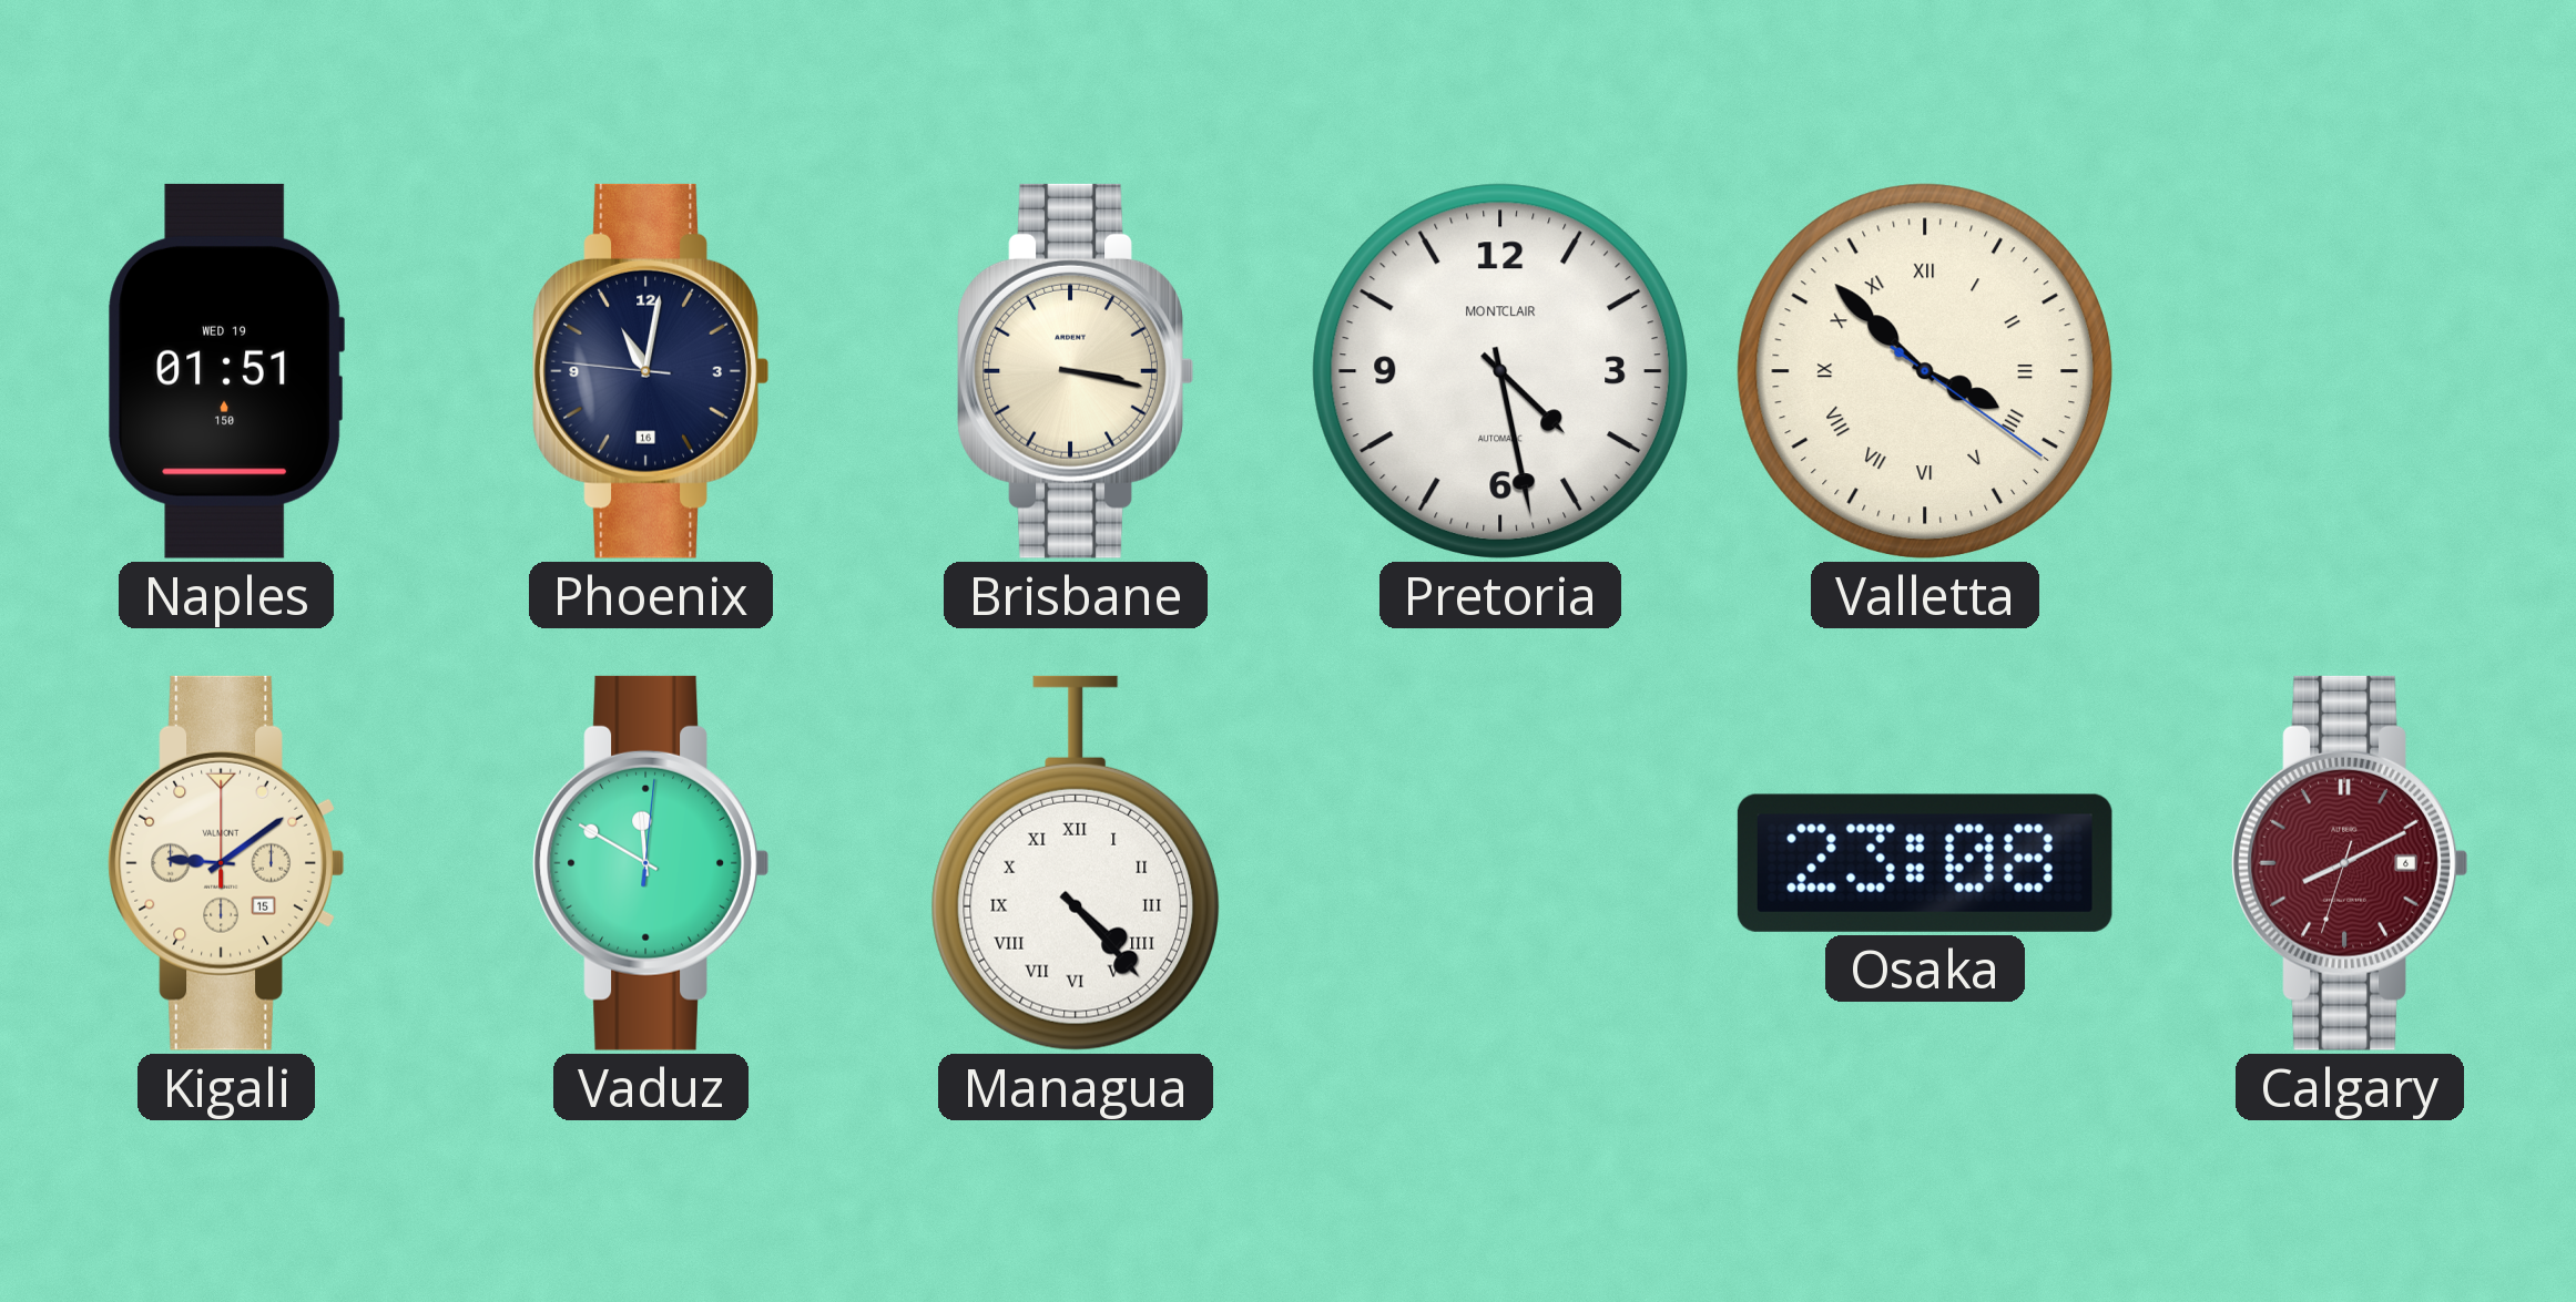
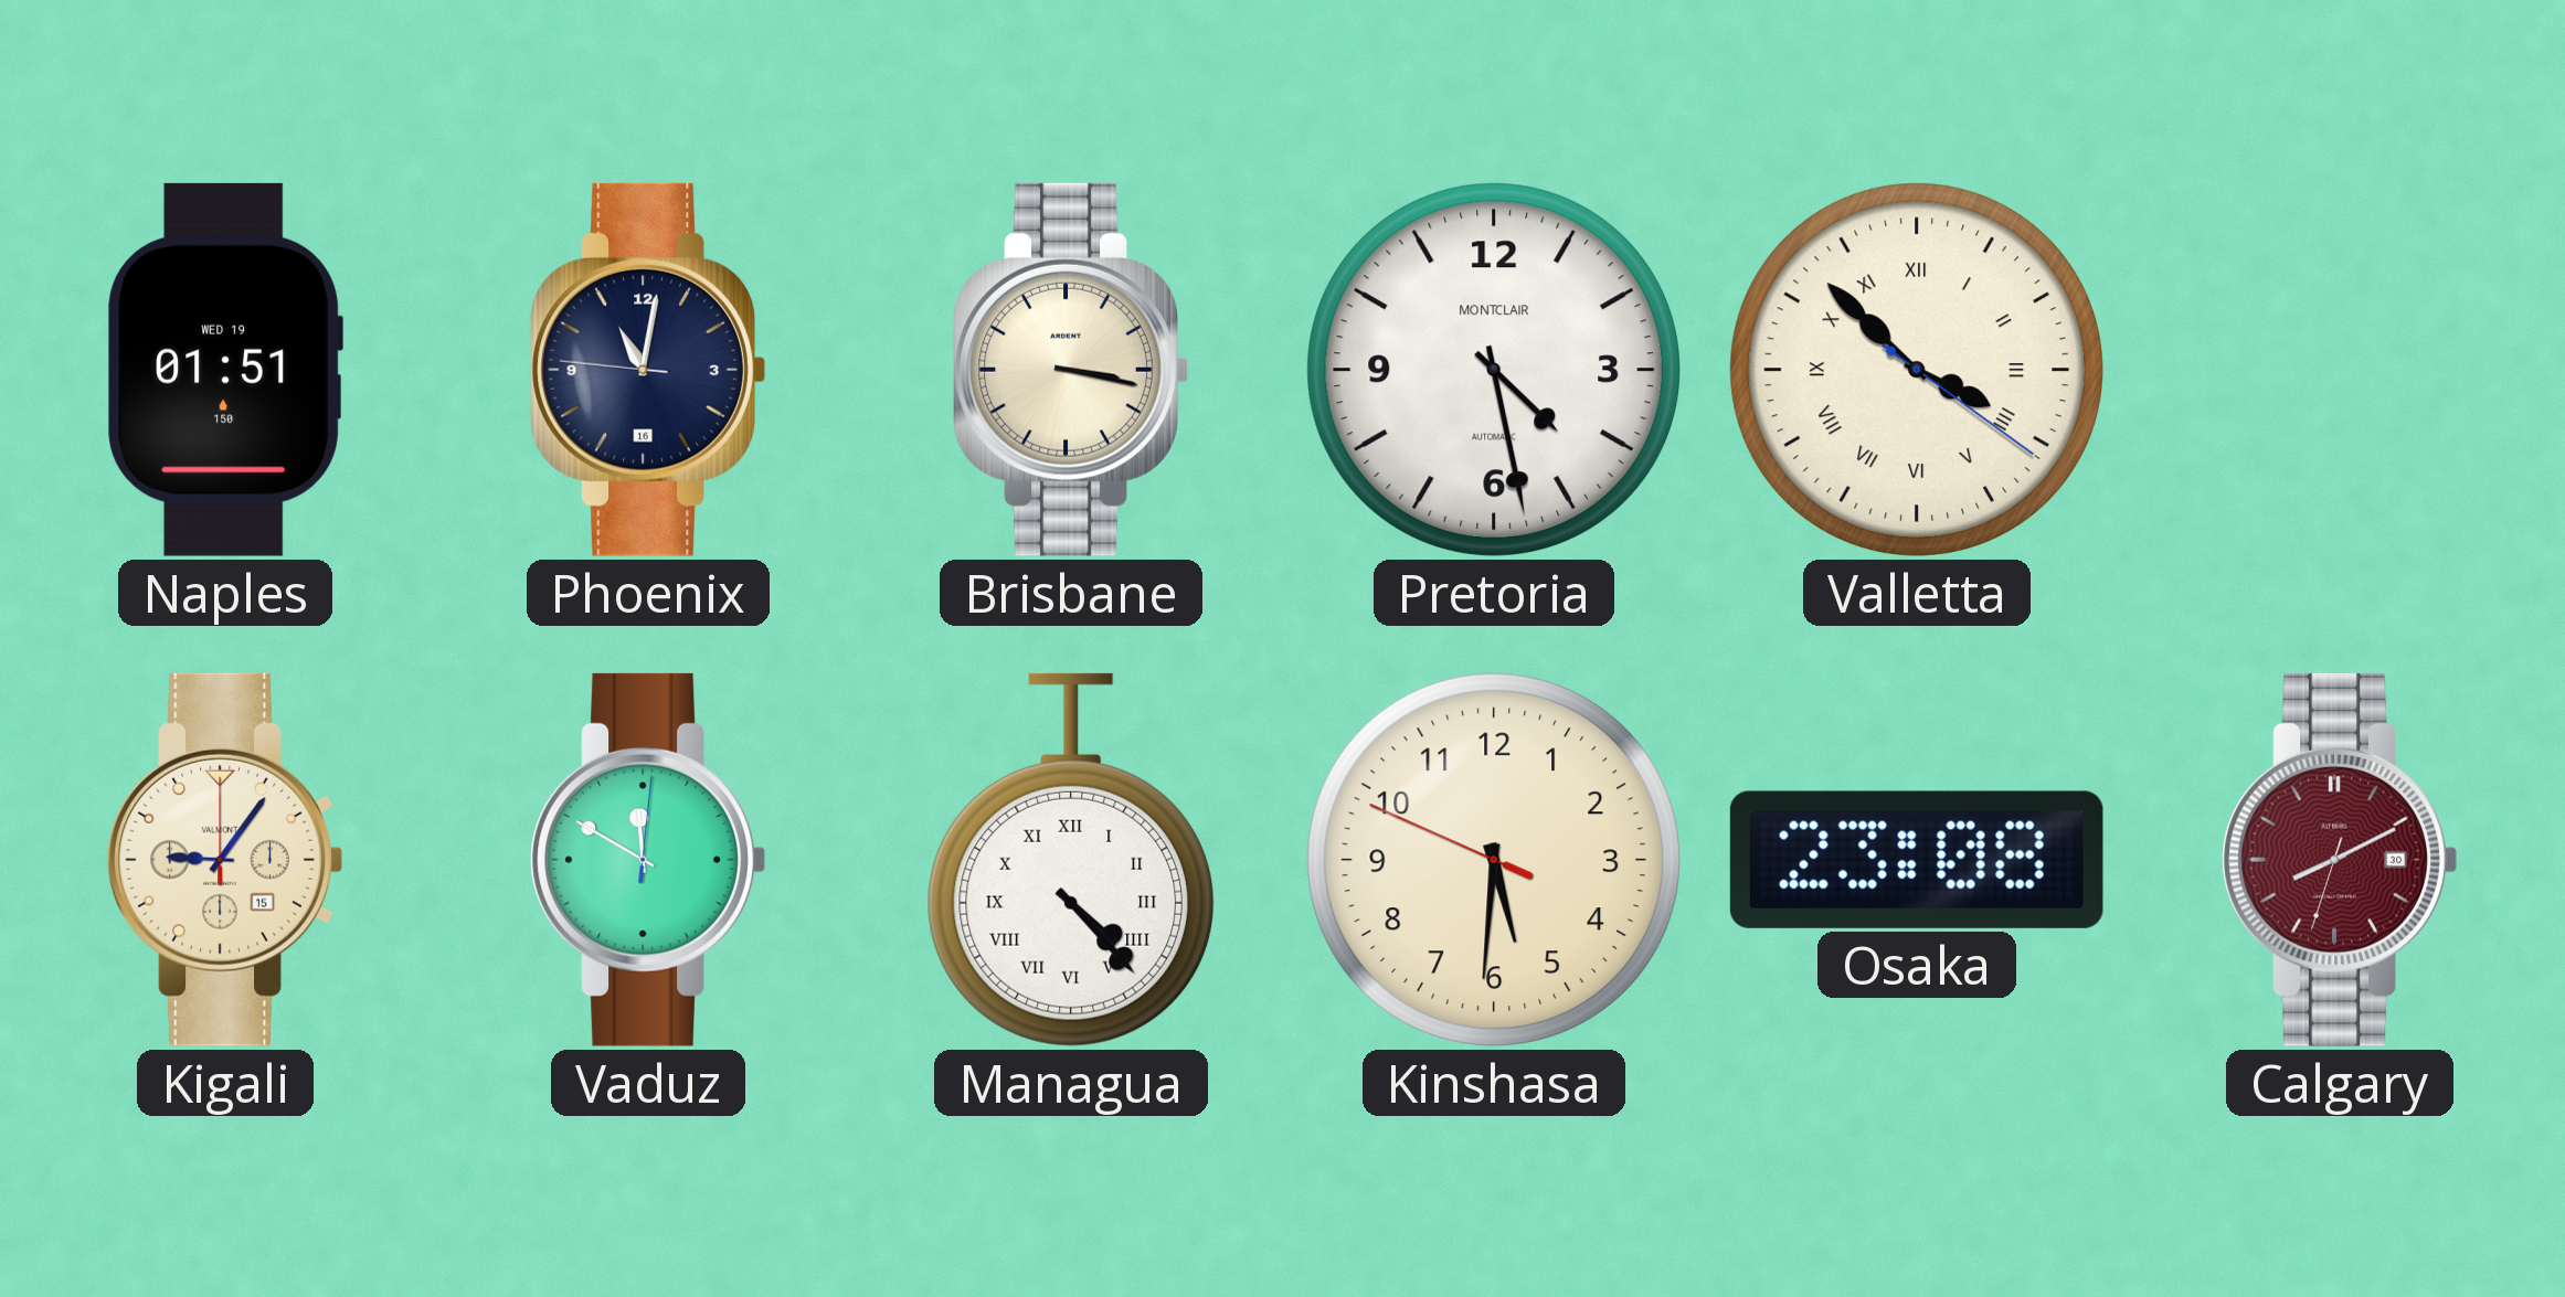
Kigali: 9:09 -> 9:06 (225, 860)
Kinshasa: none -> 5:30 (1494, 860)
Calgary date: 6 -> 30 (2340, 860)
